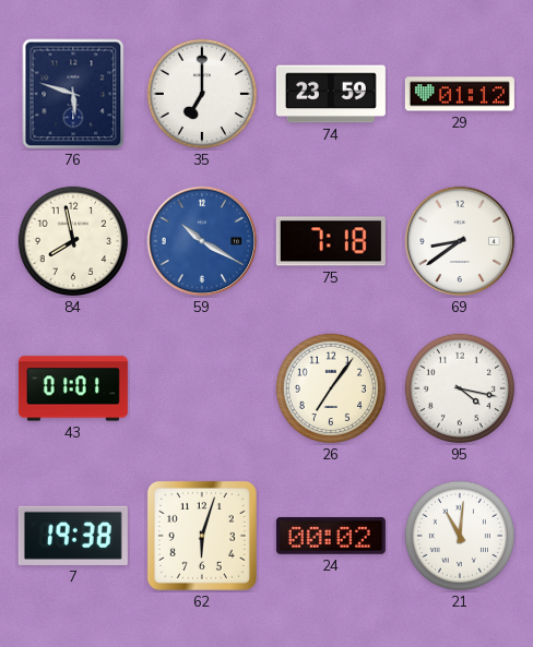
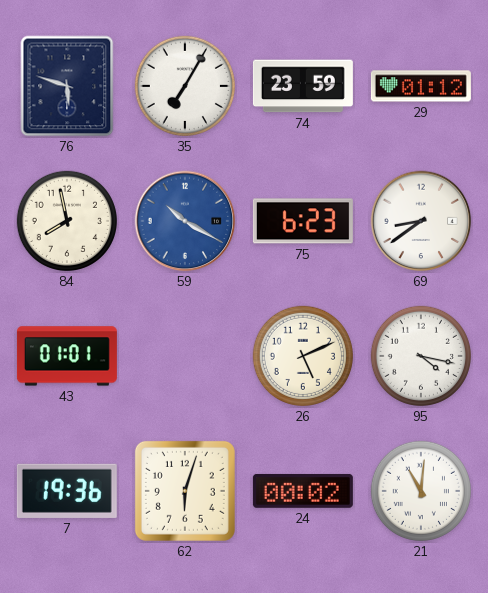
35: 7:00 -> 7:05 (185, 86)
75: 7:18 -> 6:23 (303, 221)
26: 7:06 -> 5:11 (303, 356)
7: 19:38 -> 19:36 (67, 491)
